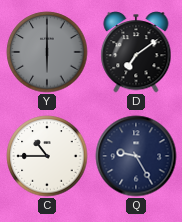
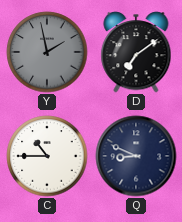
Y: 6:00 -> 1:58 (47, 52)
Q: 9:25 -> 8:49 (136, 156)
